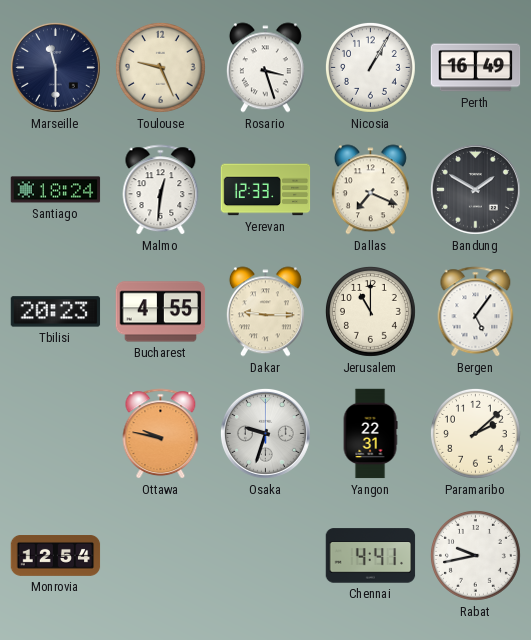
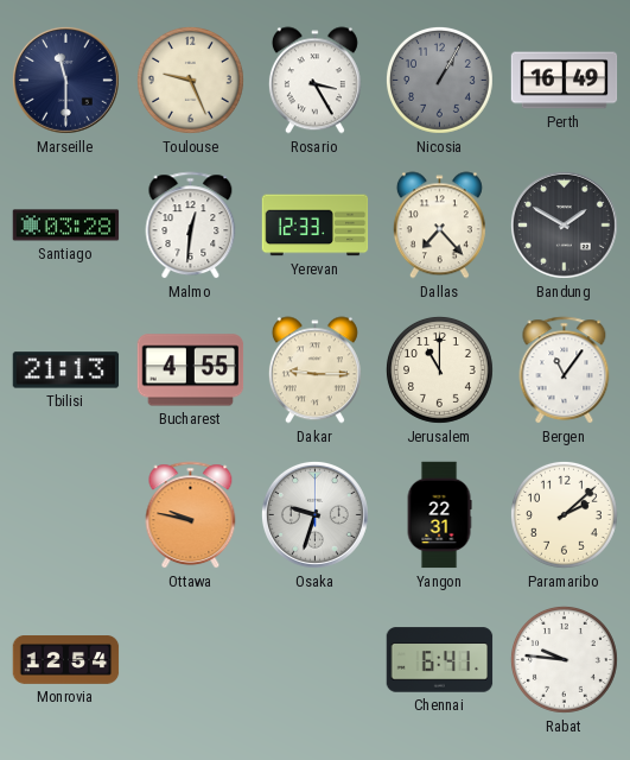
Rosario: 3:27 -> 3:25 (314, 81)
Nicosia dial: white -> grey (439, 80)
Santiago: 18:24 -> 03:28 (66, 226)
Dallas: 7:19 -> 7:23 (439, 226)
Tbilisi: 20:23 -> 21:13 (66, 370)
Bergen: 5:06 -> 11:06 (565, 370)
Chennai: 4:41 -> 6:41 (440, 660)
Rabat: 9:43 -> 9:46 (564, 659)
